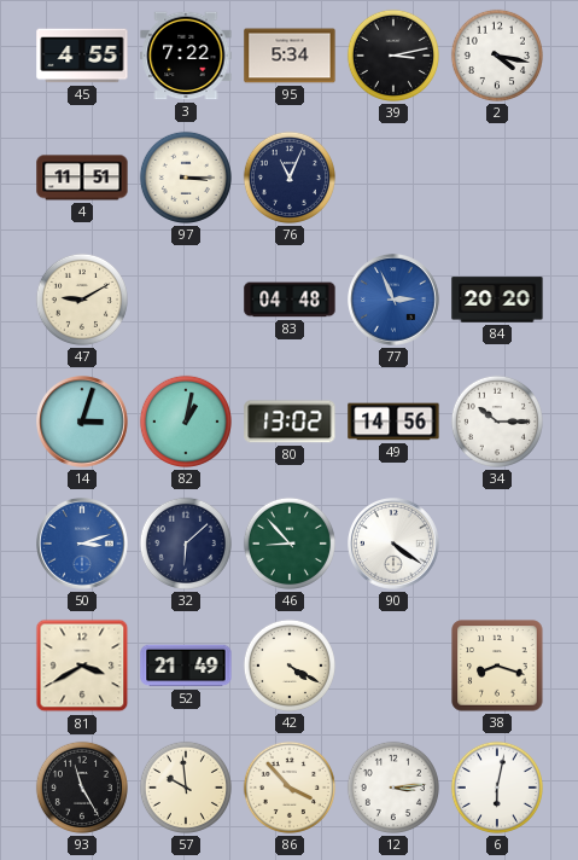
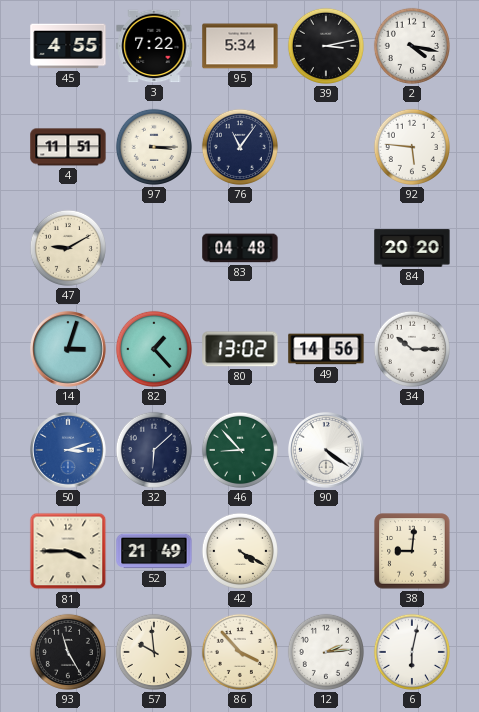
76: 11:04 -> 11:06 (240, 147)
92: none -> 5:46 (412, 147)
77: 2:56 -> none (395, 301)
82: 1:02 -> 1:23 (154, 349)
81: 3:40 -> 3:45 (68, 551)
38: 8:18 -> 9:01 (412, 551)
12: 3:14 -> 2:14 (326, 652)
